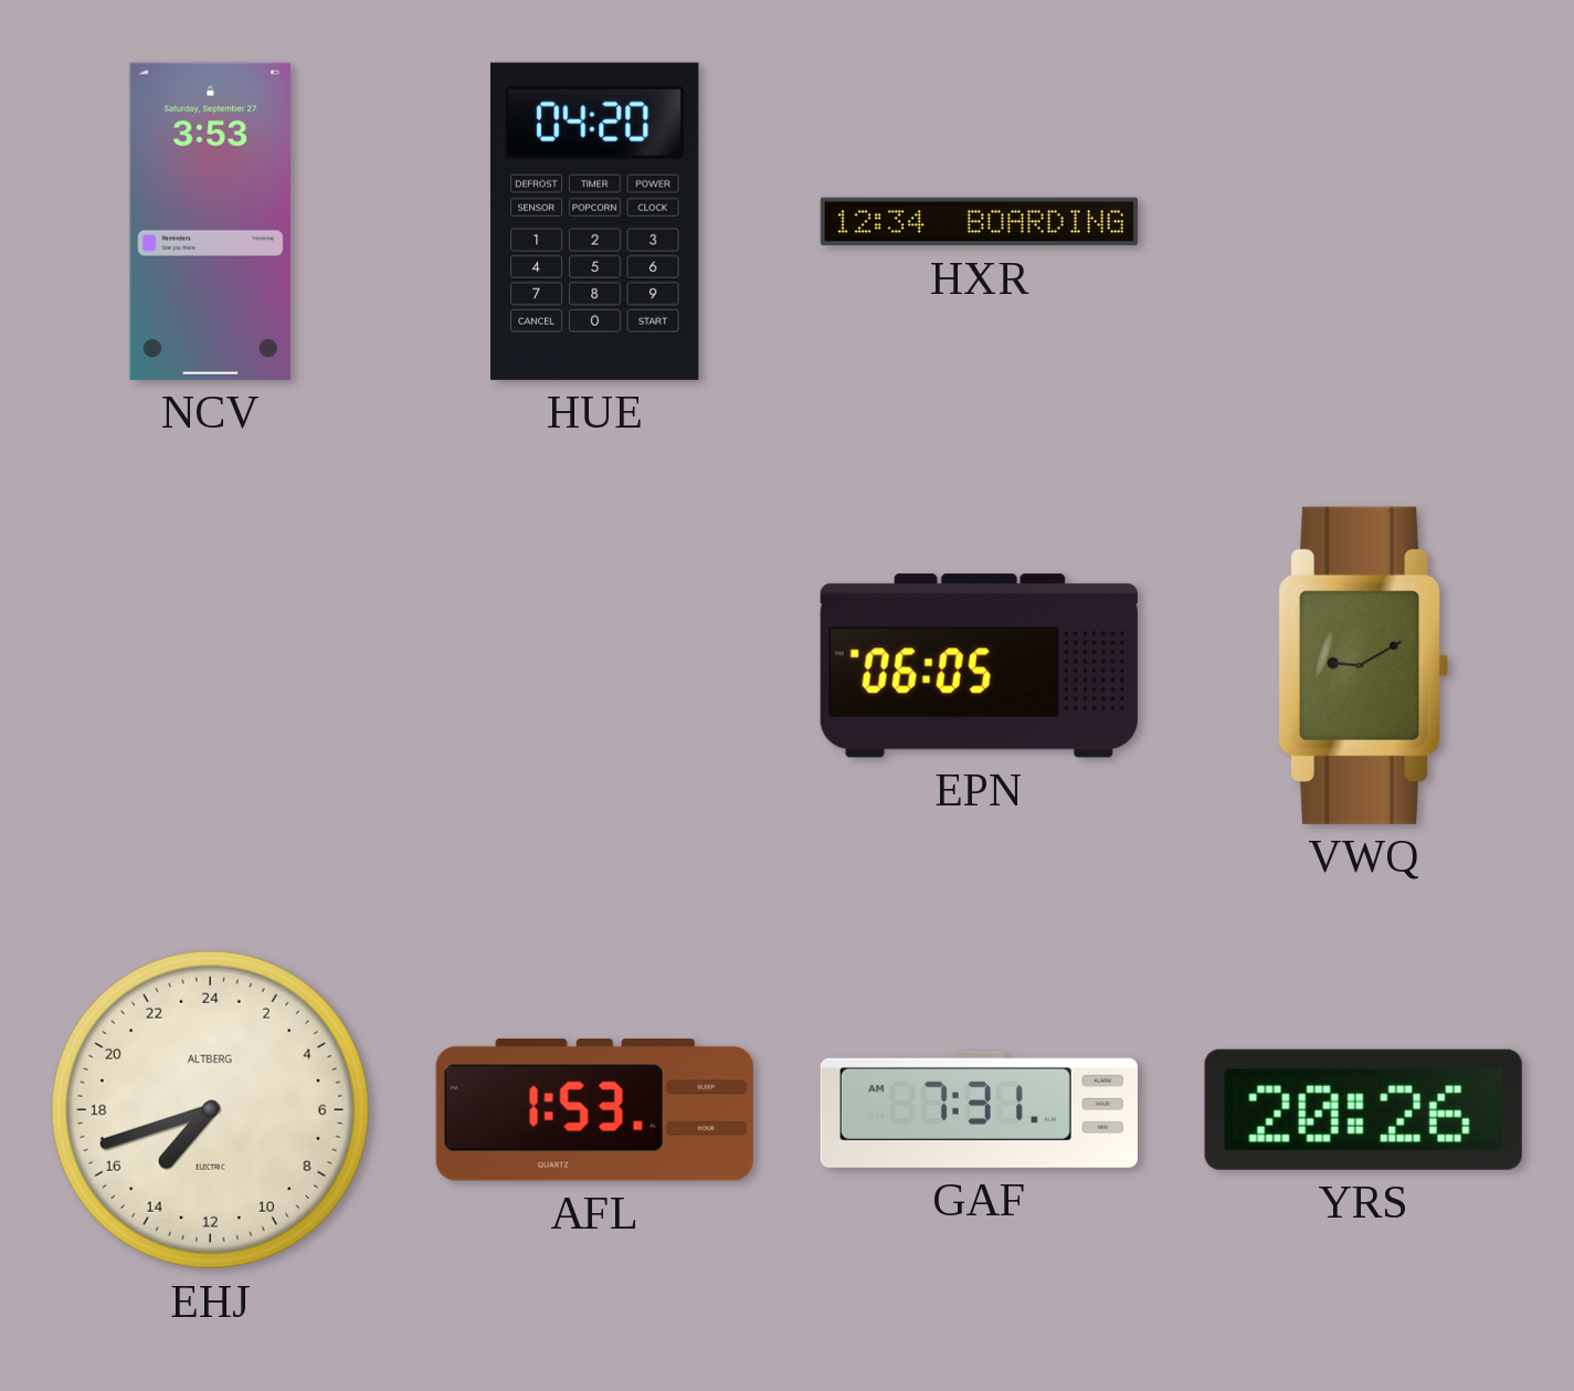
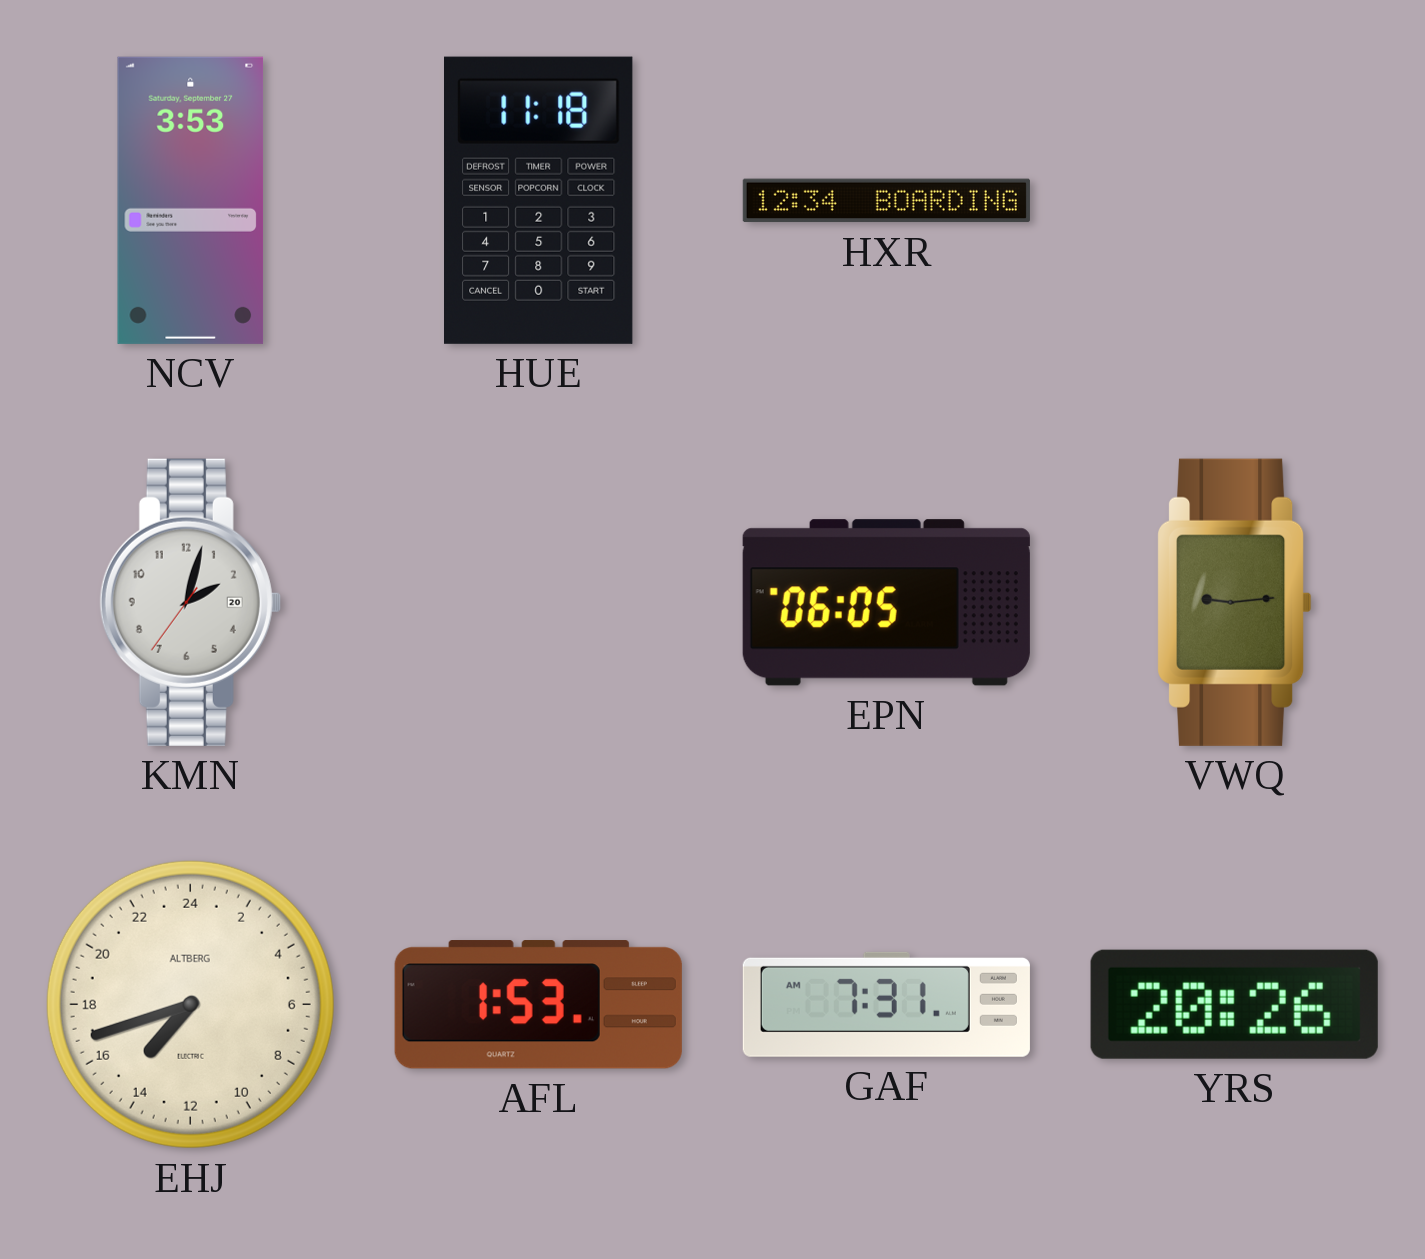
HUE: 04:20 -> 11:18 (539, 200)
KMN: none -> 2:02 (190, 602)
VWQ: 9:10 -> 9:14 (1235, 602)
